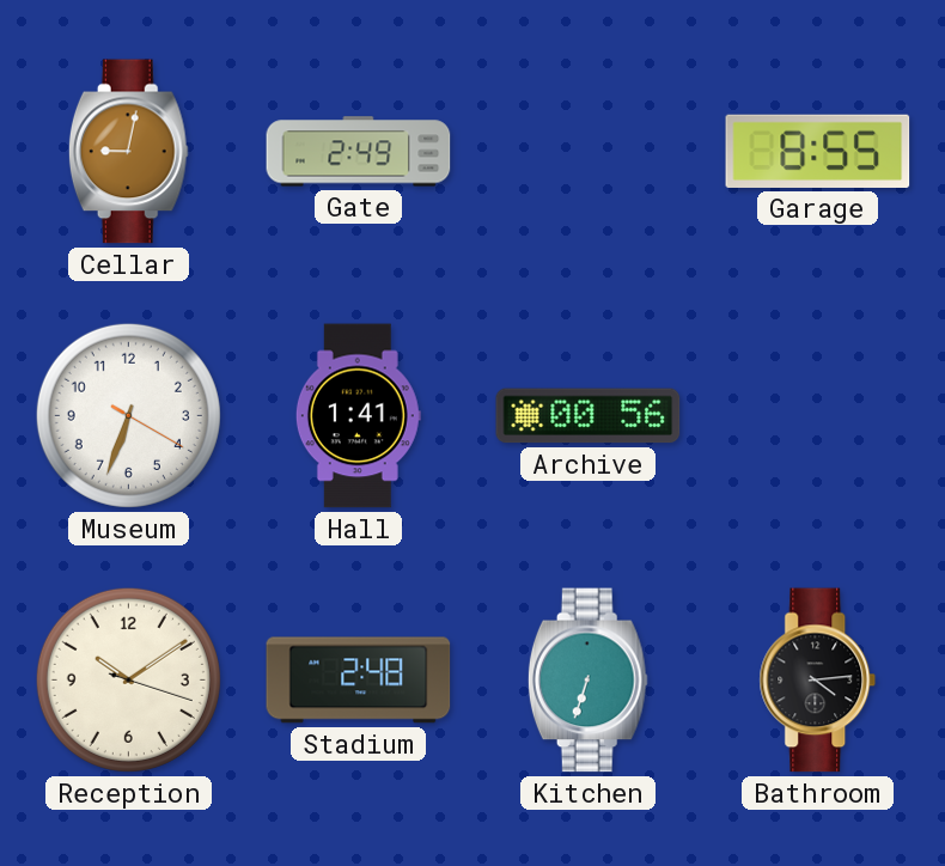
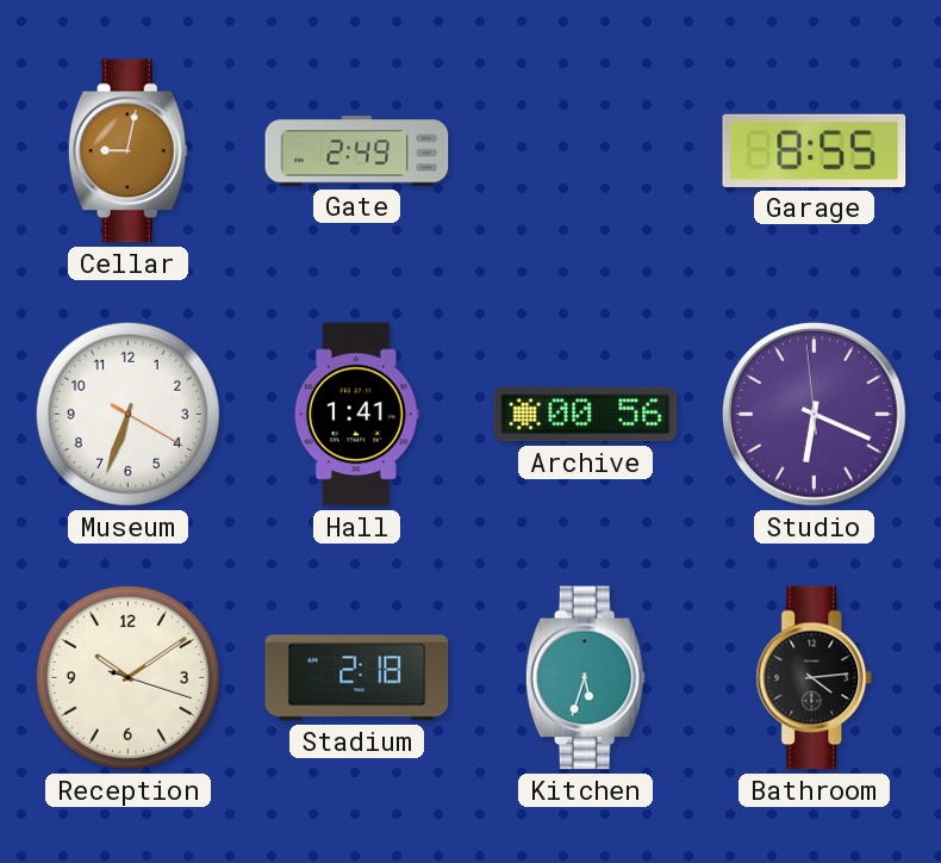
Studio: none -> 6:18 (815, 415)
Stadium: 2:48 -> 2:18 (357, 678)
Kitchen: 6:33 -> 5:33 (585, 678)
